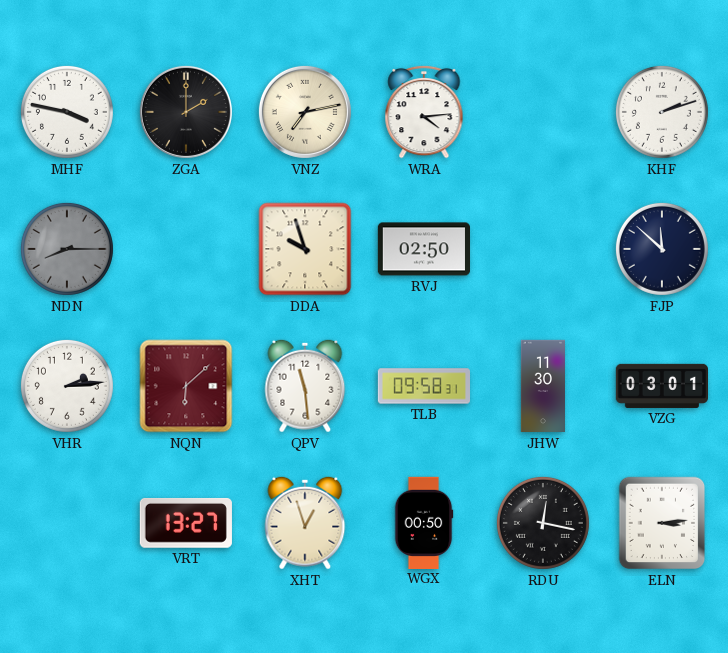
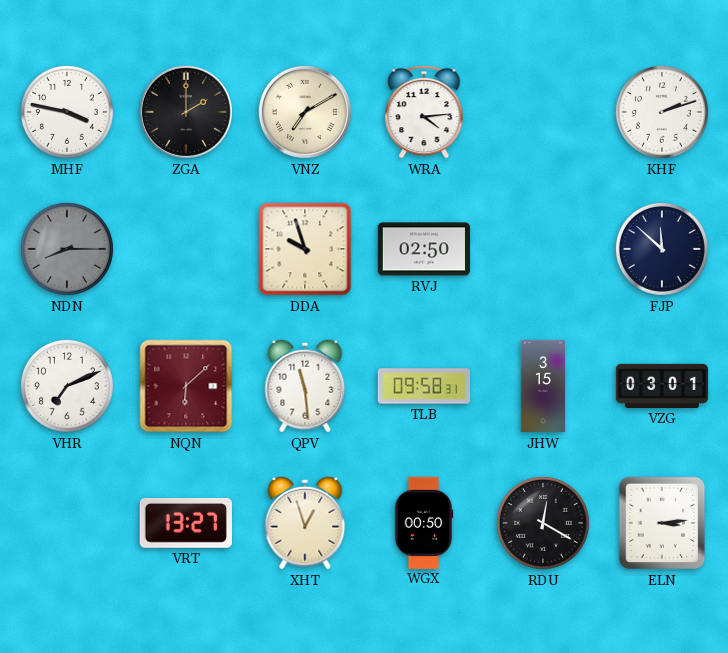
VNZ: 7:13 -> 7:10 (305, 112)
VHR: 2:14 -> 7:11 (67, 386)
JHW: 11:30 -> 3:15 (543, 386)
RDU: 12:17 -> 12:20 (543, 523)
